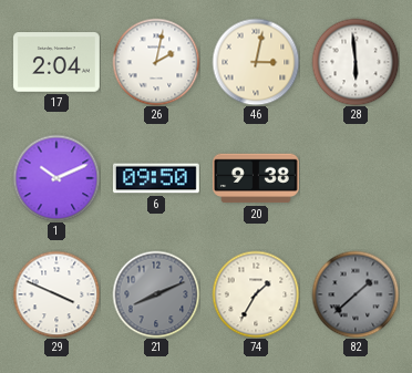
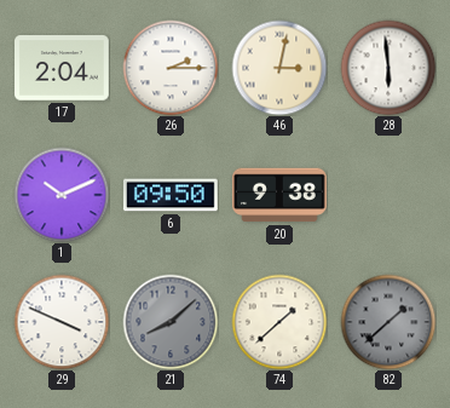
26: 2:02 -> 2:15 (171, 68)
21: 8:11 -> 8:08 (171, 322)
74: 1:35 -> 1:38 (279, 322)
